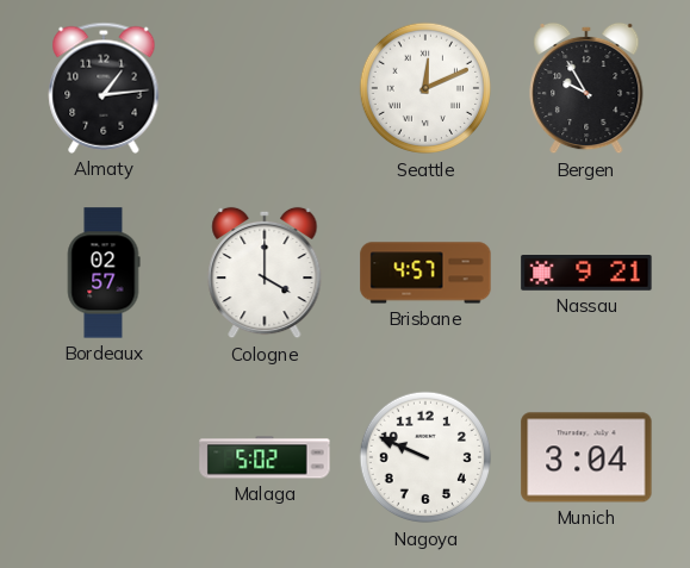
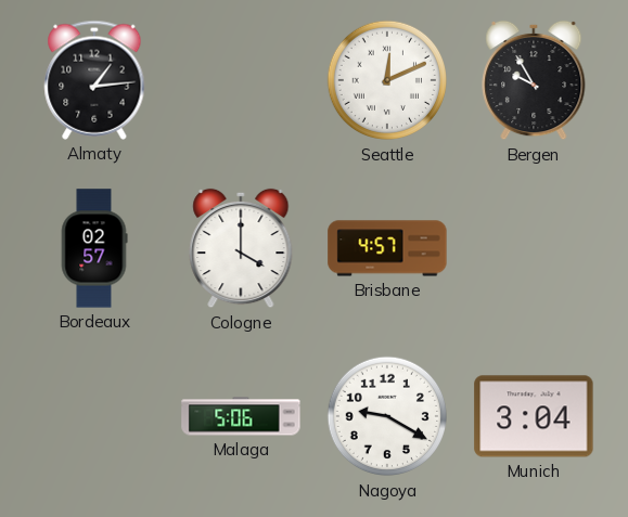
Nassau: 9:21 -> none (586, 274)
Malaga: 5:02 -> 5:06 (241, 416)
Nagoya: 9:49 -> 9:20 (387, 416)
